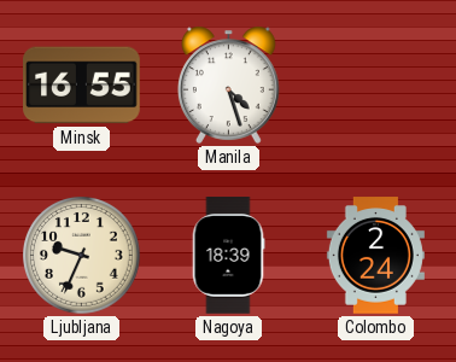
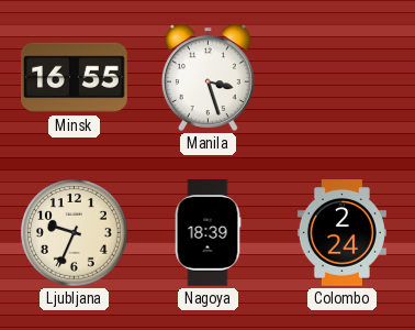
Manila: 4:27 -> 3:27 (207, 77)
